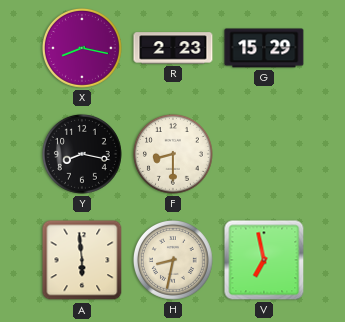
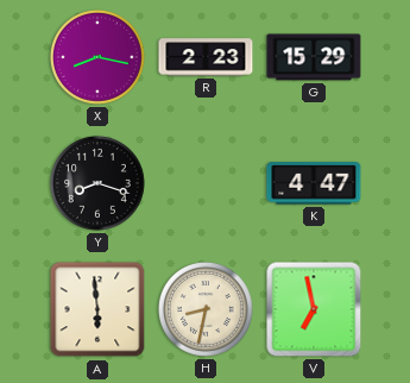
Y: 8:17 -> 8:18 (97, 183)
F: 8:30 -> none (173, 154)
K: none -> 4:47 (314, 183)
